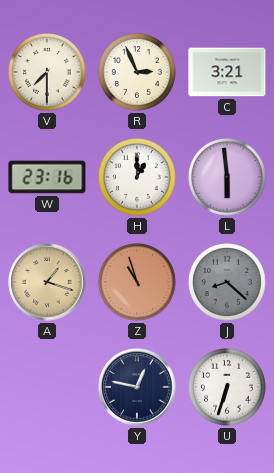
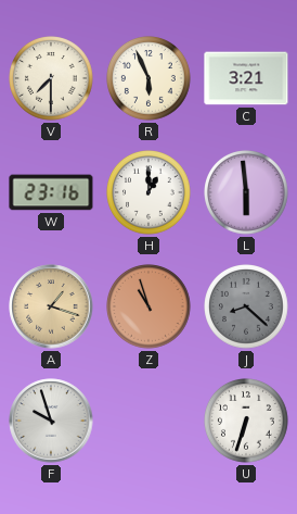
R: 2:56 -> 5:56 (150, 79)
F: none -> 9:57 (51, 421)
Y: 12:47 -> none (137, 387)
